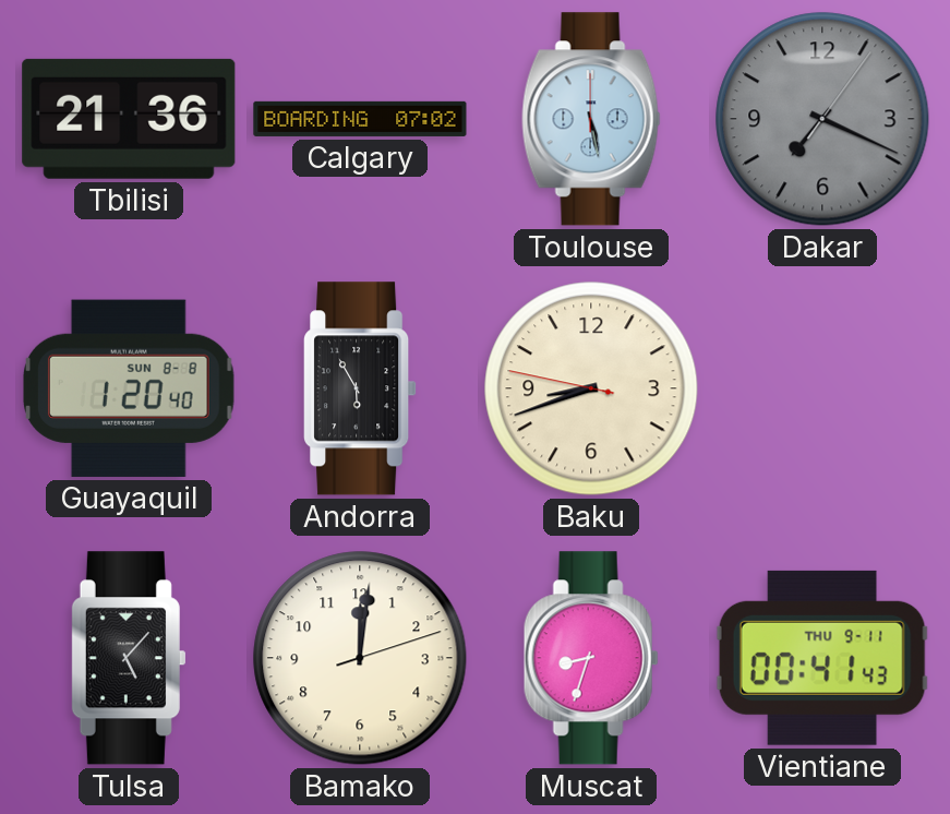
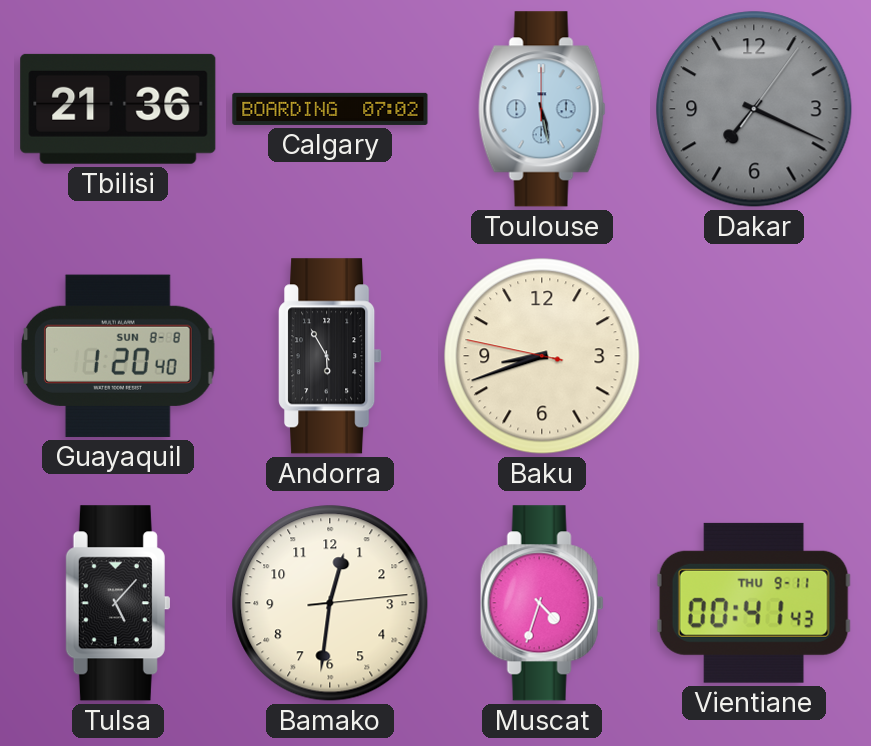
Bamako: 12:01 -> 12:31 (330, 603)
Muscat: 8:33 -> 4:33 (542, 603)
